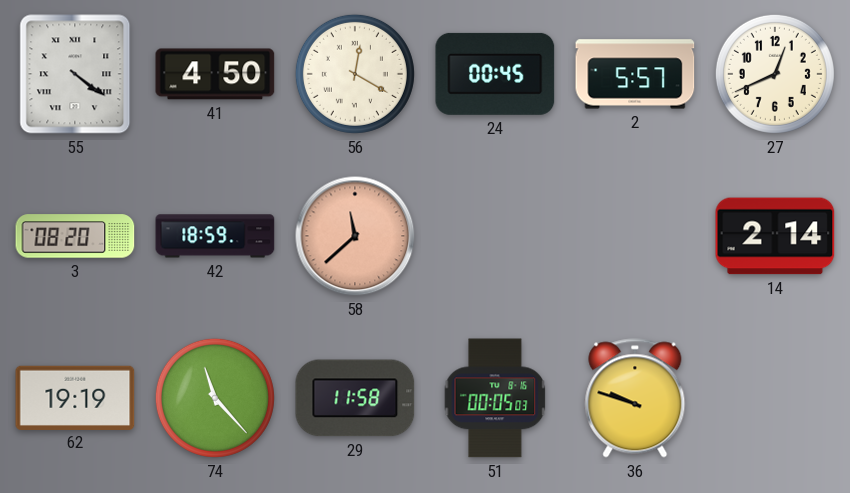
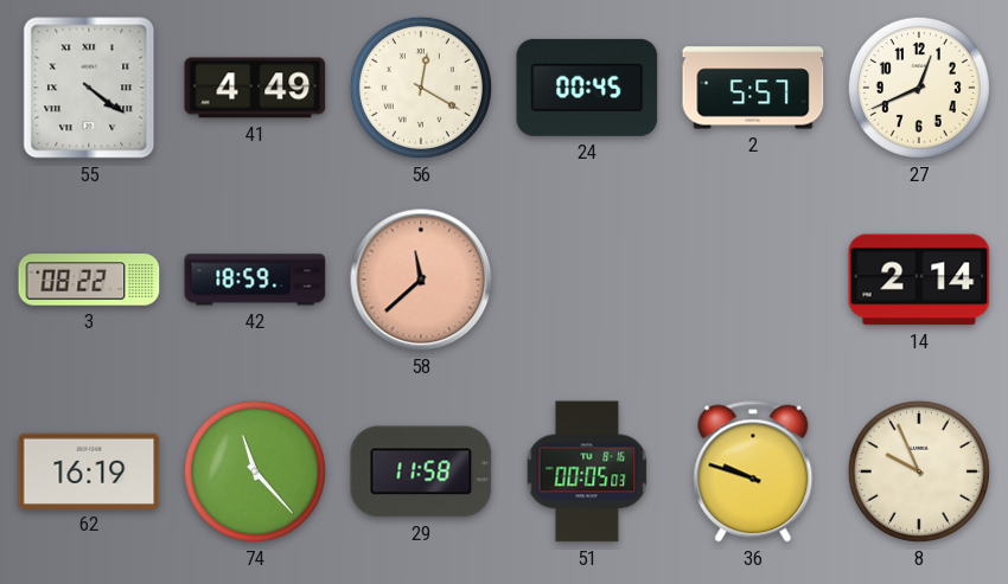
41: 4:50 -> 4:49 (255, 88)
3: 08:20 -> 08:22 (89, 280)
62: 19:19 -> 16:19 (89, 470)
8: none -> 9:56 (919, 471)
